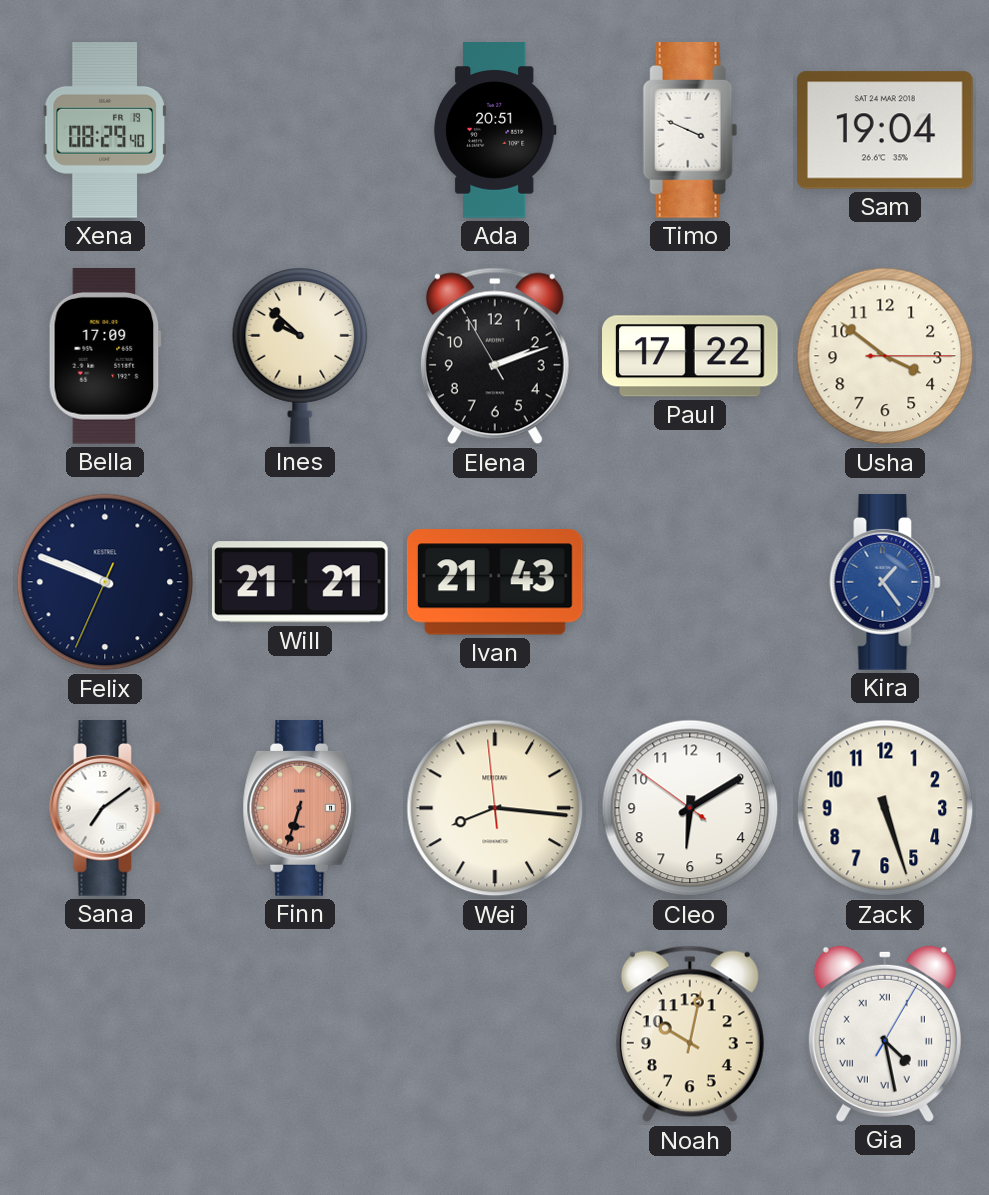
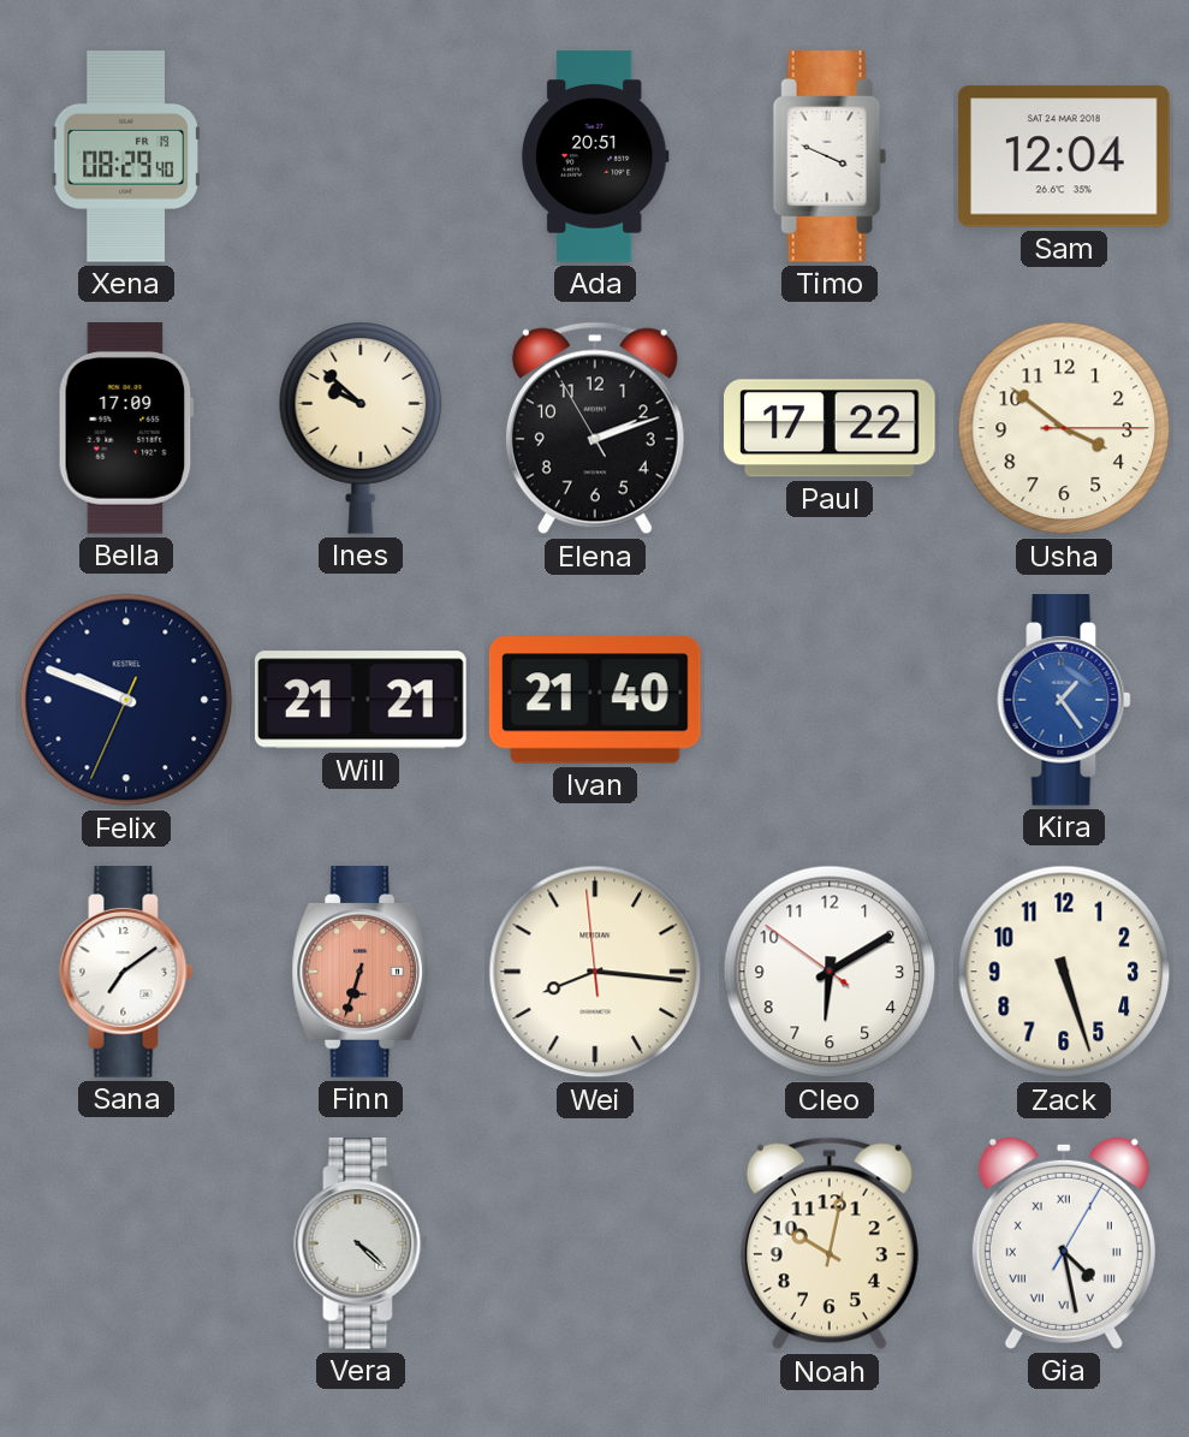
Sam: 19:04 -> 12:04 (1064, 156)
Ivan: 21:43 -> 21:40 (595, 700)
Vera: none -> 4:22 (361, 1245)
